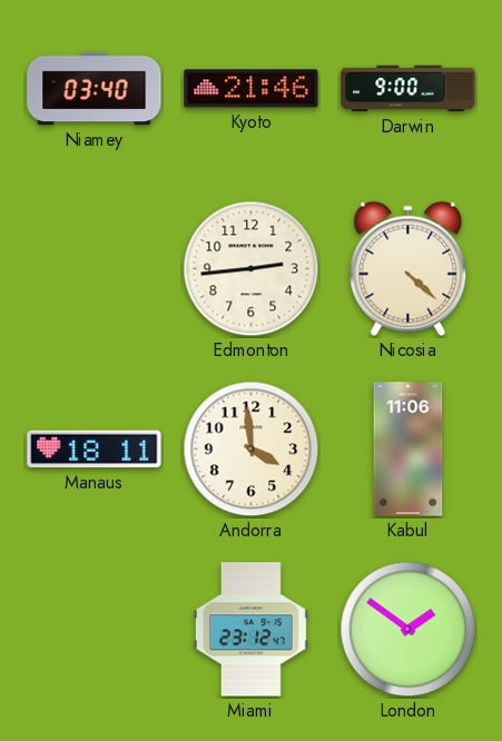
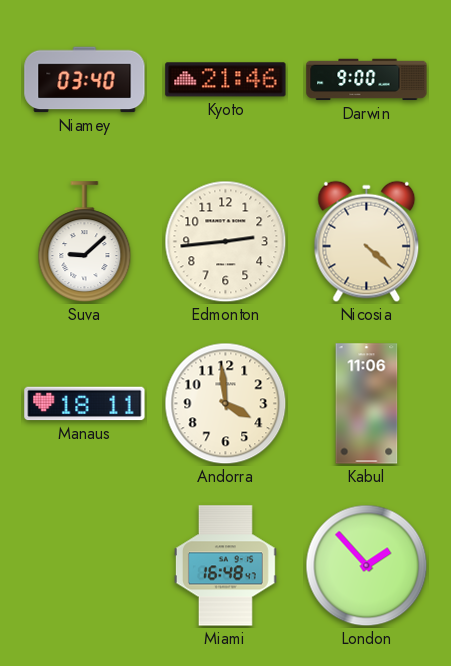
Suva: none -> 9:08 (85, 242)
Miami: 23:12 -> 16:48 (225, 566)
London: 1:51 -> 1:53 (367, 566)
